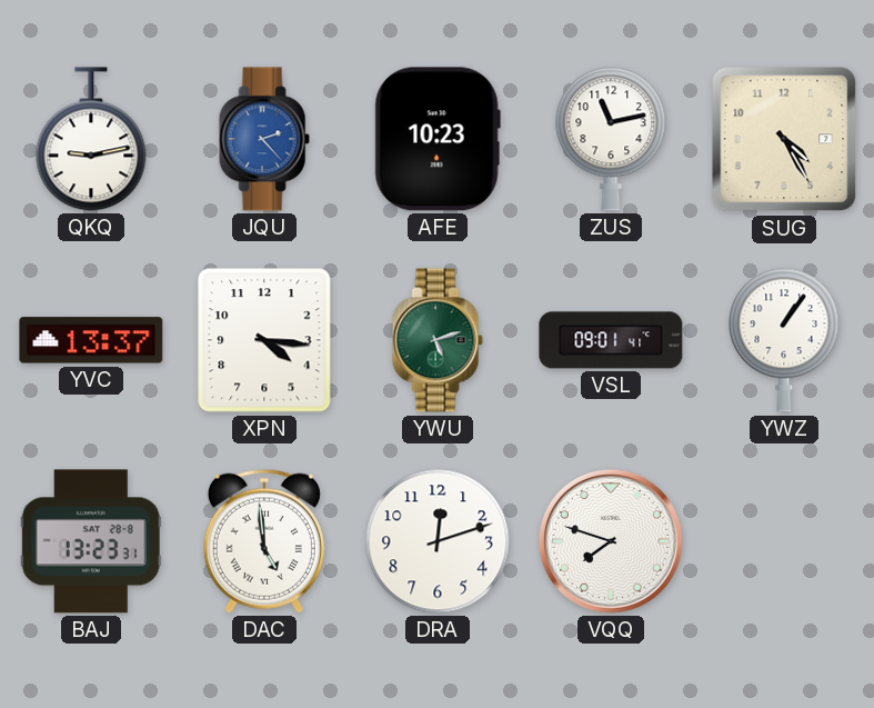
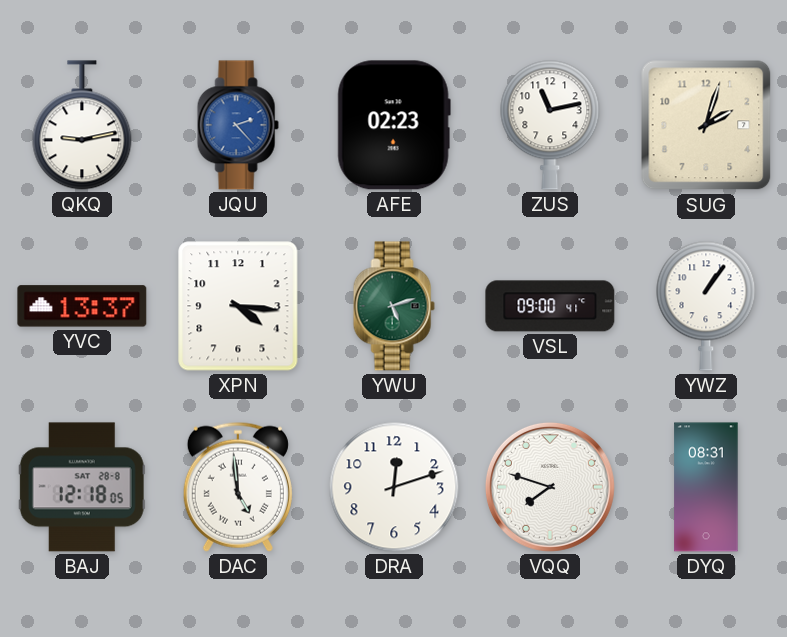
AFE: 10:23 -> 02:23 (394, 125)
SUG: 4:25 -> 2:03 (706, 125)
VSL: 09:01 -> 09:00 (550, 306)
BAJ: 13:23 -> 12:18 (82, 487)
DYQ: none -> 08:31 (706, 487)
